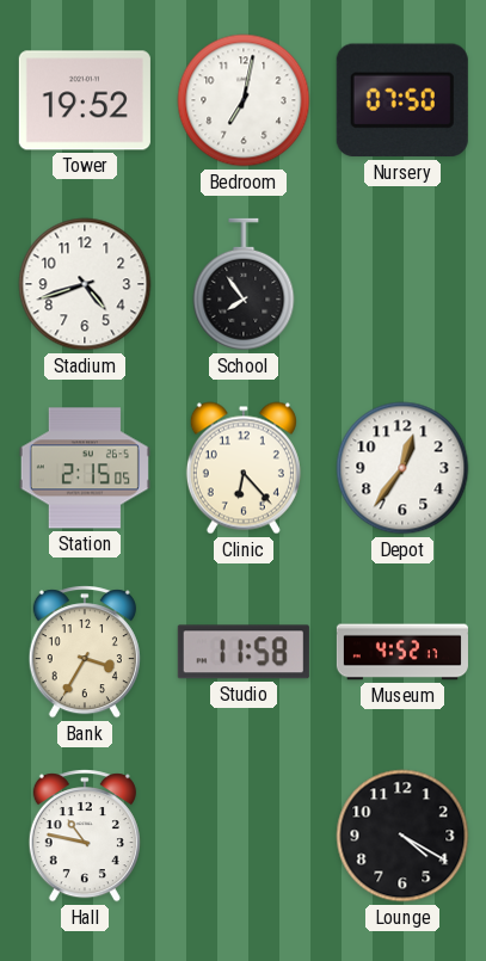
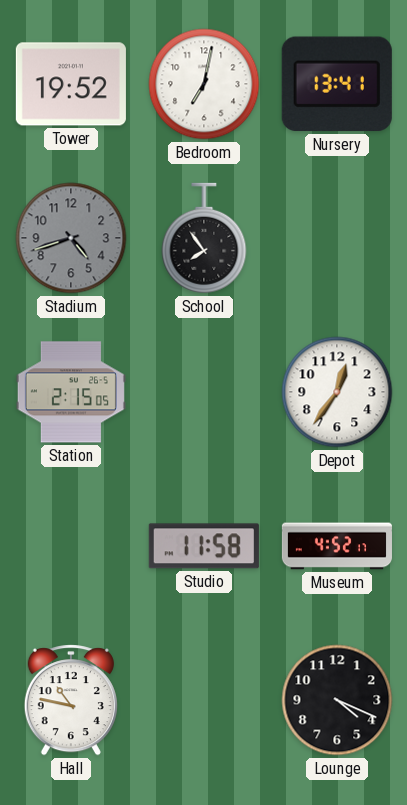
Nursery: 07:50 -> 13:41 (337, 84)
Stadium dial: white -> grey (71, 238)
Clinic: 6:23 -> none (244, 468)
Bank: 3:35 -> none (85, 652)
Lounge: 4:20 -> 4:19 (337, 700)
